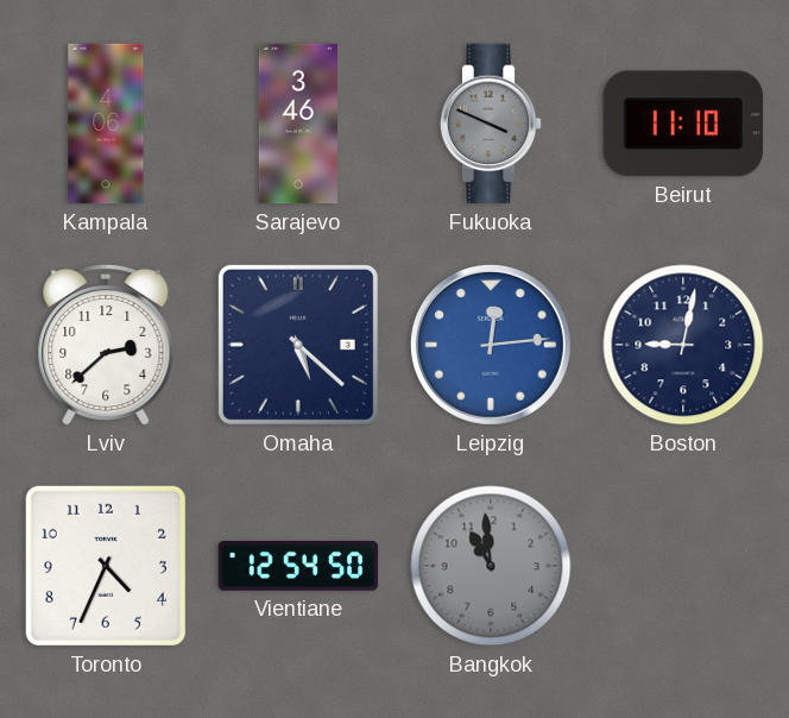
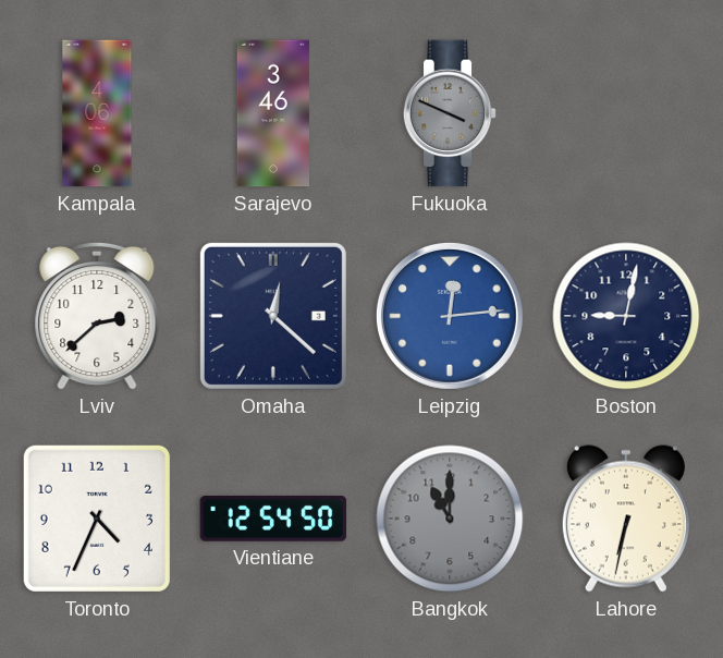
Beirut: 11:10 -> none (683, 124)
Omaha: 5:22 -> 12:22 (273, 316)
Bangkok: 10:59 -> 11:00 (450, 519)
Lahore: none -> 6:32 (626, 519)
